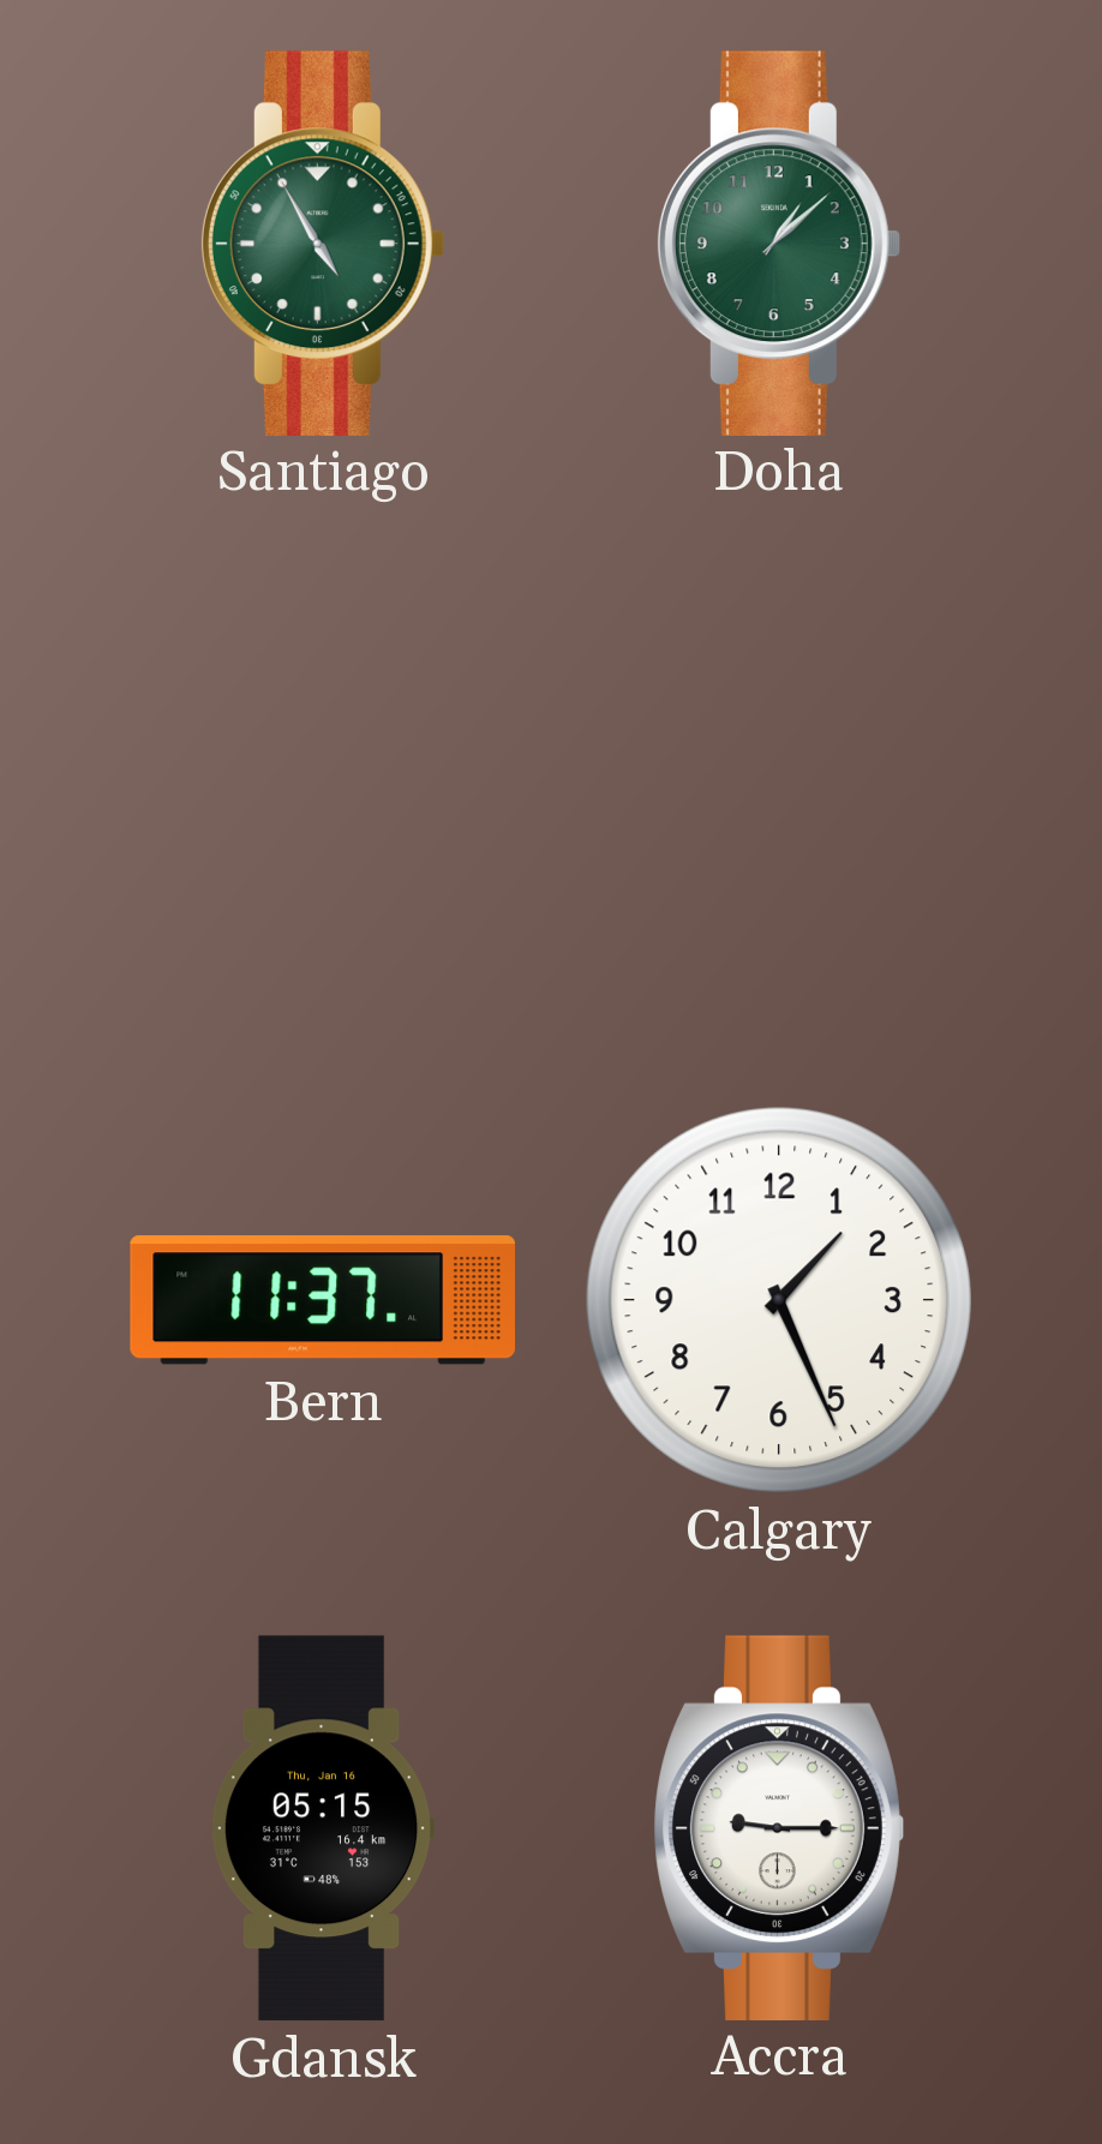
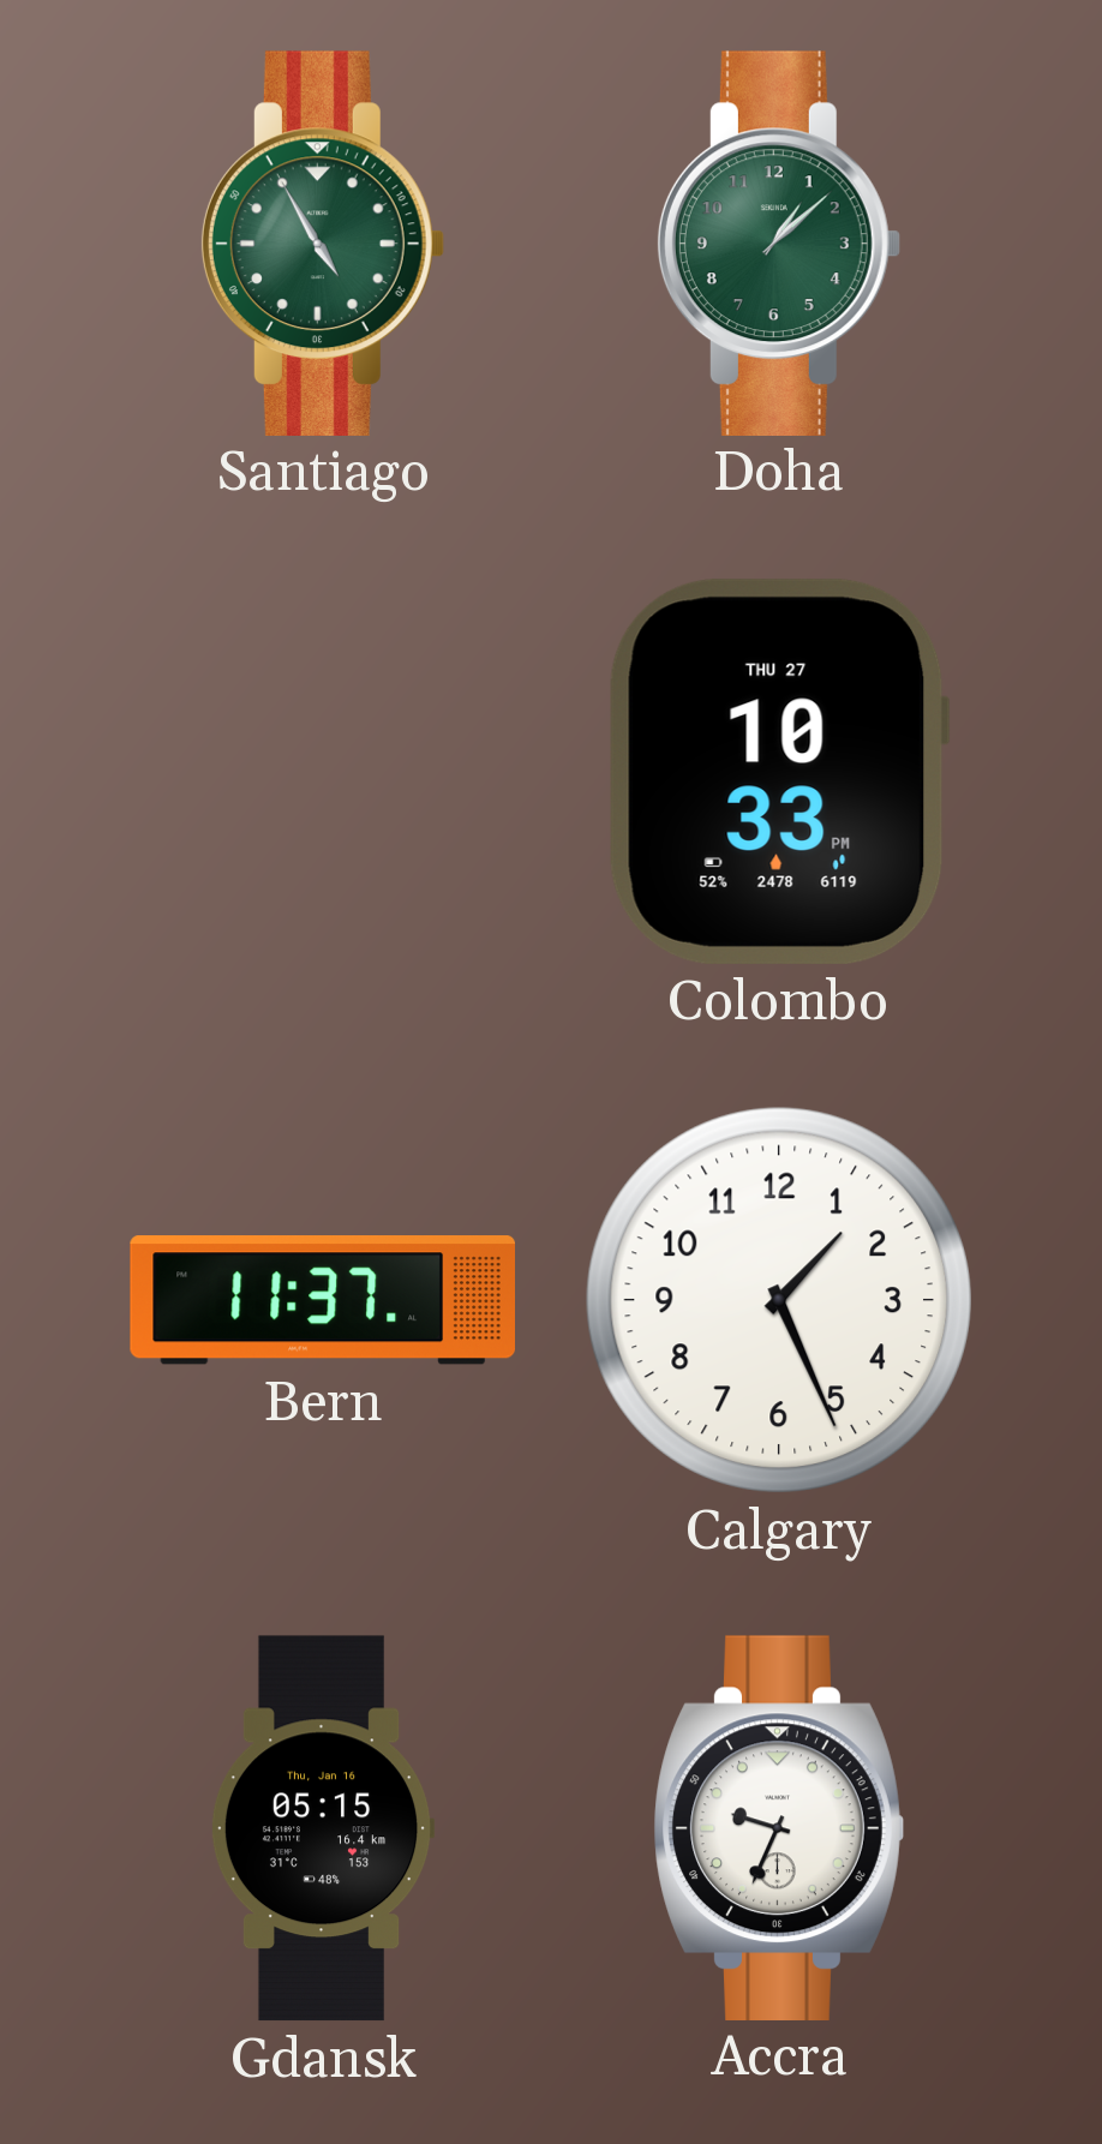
Colombo: none -> 10:33 (779, 772)
Accra: 9:15 -> 9:34 (779, 1827)
